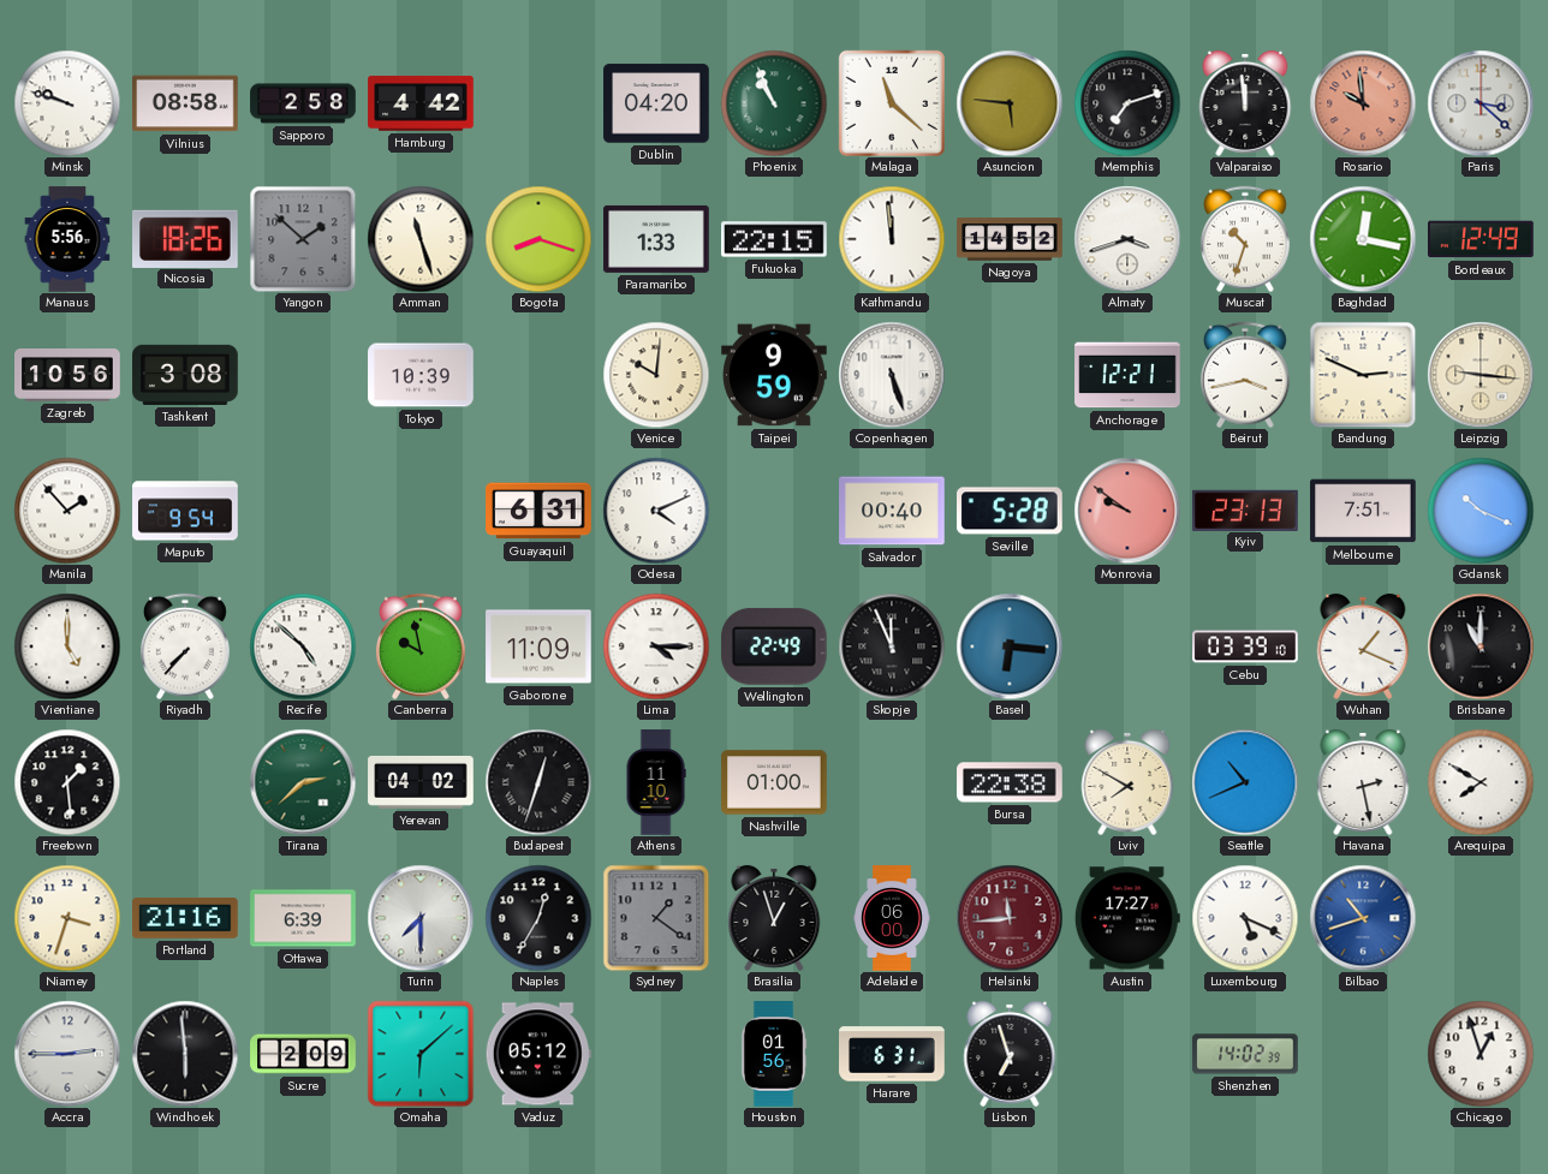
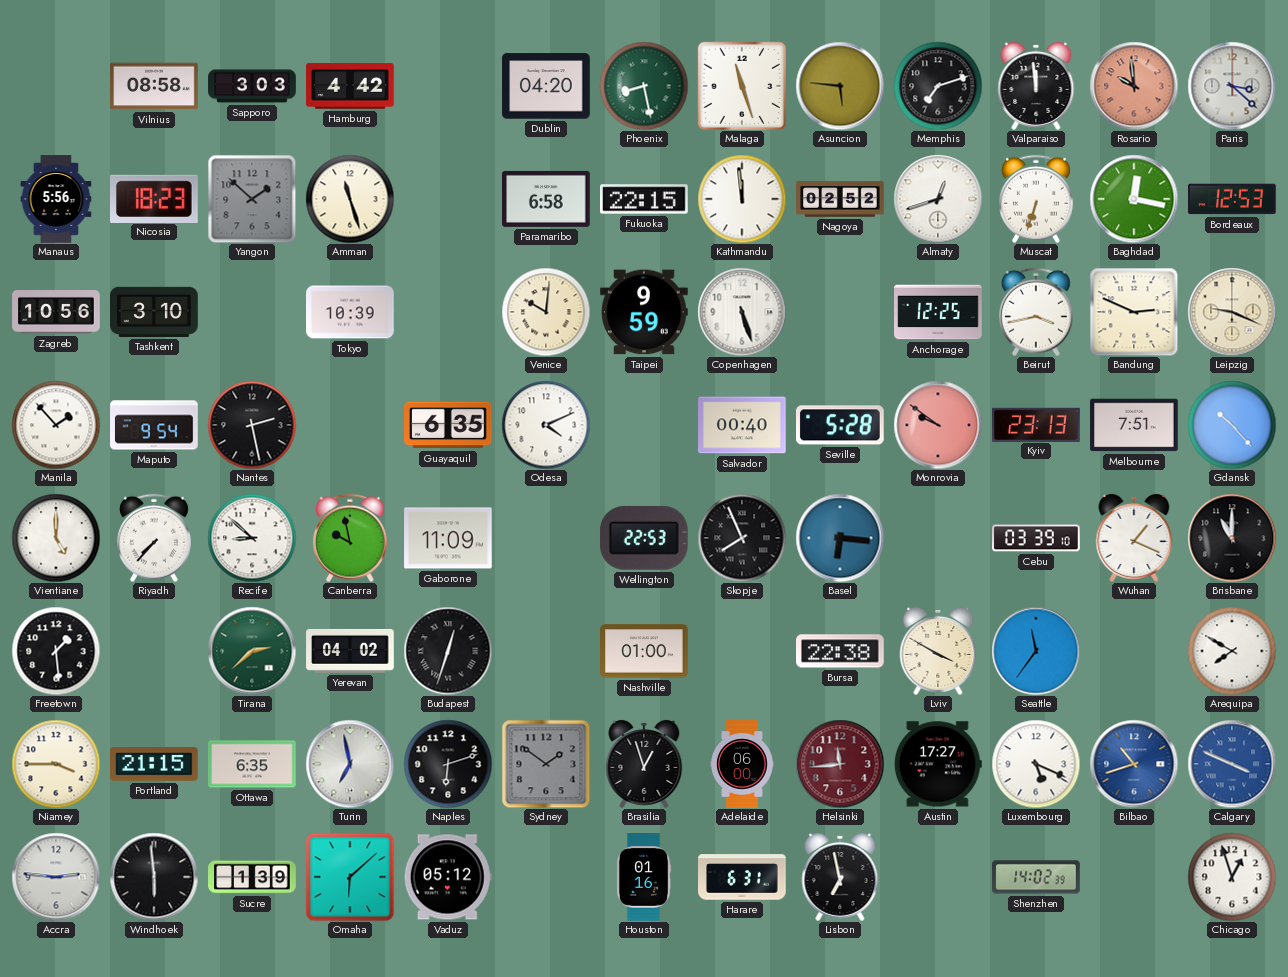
Minsk: 9:48 -> none (67, 103)
Sapporo: 2:58 -> 3:03 (252, 86)
Phoenix: 10:56 -> 8:28 (644, 86)
Malaga: 11:22 -> 11:27 (742, 86)
Nicosia: 18:26 -> 18:23 (155, 198)
Bogota: 8:18 -> none (538, 239)
Paramaribo: 1:33 -> 6:58 (546, 199)
Nagoya: 14:52 -> 02:52 (840, 199)
Almaty: 3:42 -> 12:42 (938, 199)
Muscat: 10:33 -> 6:33 (1036, 199)
Bordeaux: 12:49 -> 12:53 (1232, 199)
Tashkent: 3:08 -> 3:10 (154, 312)
Anchorage: 12:21 -> 12:25 (938, 312)
Leipzig: 9:16 -> 9:19 (1232, 312)
Nantes: none -> 2:28 (252, 425)
Guayaquil: 6:31 -> 6:35 (448, 425)
Gdansk: 10:19 -> 10:23 (1232, 425)
Recife: 4:52 -> 8:52 (252, 538)
Lima: 4:15 -> none (656, 646)
Wellington: 22:49 -> 22:53 (644, 538)
Skopje: 11:56 -> 7:56 (742, 538)
Athens: 11:10 -> none (656, 782)
Lviv: 7:50 -> 3:50 (938, 651)
Seattle: 10:41 -> 11:36 (1036, 651)
Havana: 2:28 -> none (1363, 782)
Niamey: 3:33 -> 3:45 (56, 764)
Portland: 21:16 -> 21:15 (155, 764)
Ottawa: 6:39 -> 6:35 (252, 764)
Turin: 7:30 -> 6:58 (350, 764)
Naples: 12:35 -> 6:12 (448, 764)
Sydney: 1:21 -> 1:51 (546, 764)
Calgary: none -> 3:49 (1232, 764)
Accra: 2:45 -> 2:46 (56, 877)
Sucre: 2:09 -> 1:39 (252, 877)
Houston: 01:56 -> 01:16 (644, 877)
Lisbon: 6:57 -> 6:58 (840, 877)
